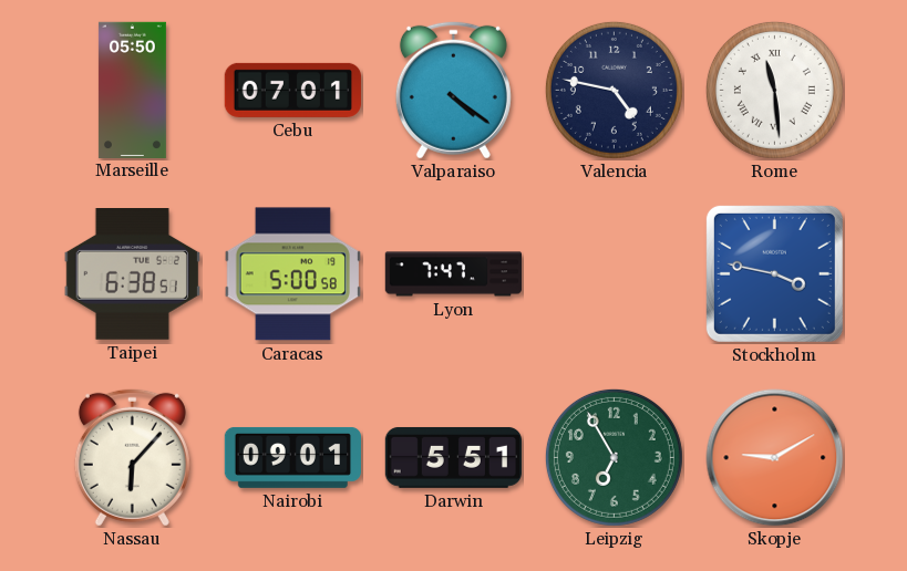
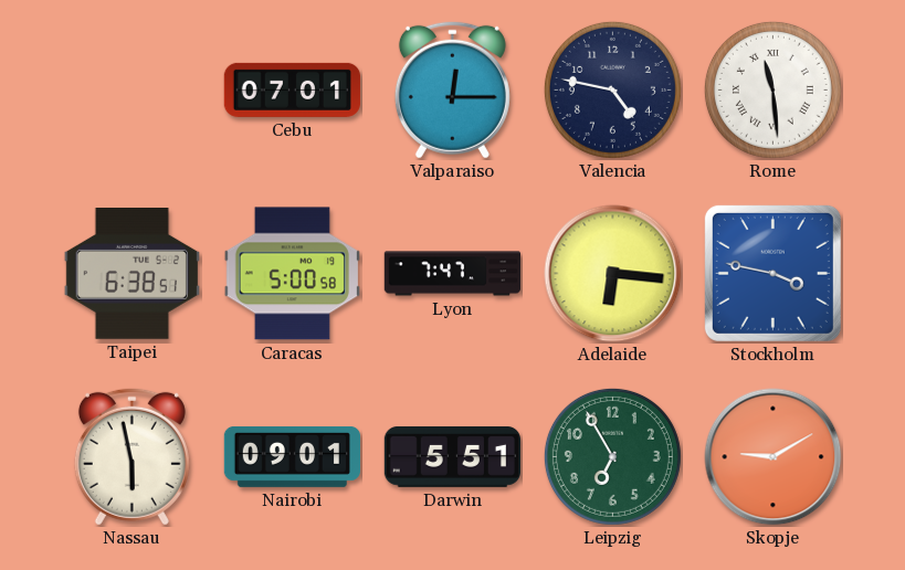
Marseille: 05:50 -> none (132, 90)
Valparaiso: 4:21 -> 12:15 (452, 89)
Adelaide: none -> 6:16 (613, 274)
Nassau: 6:07 -> 5:58 (131, 456)
